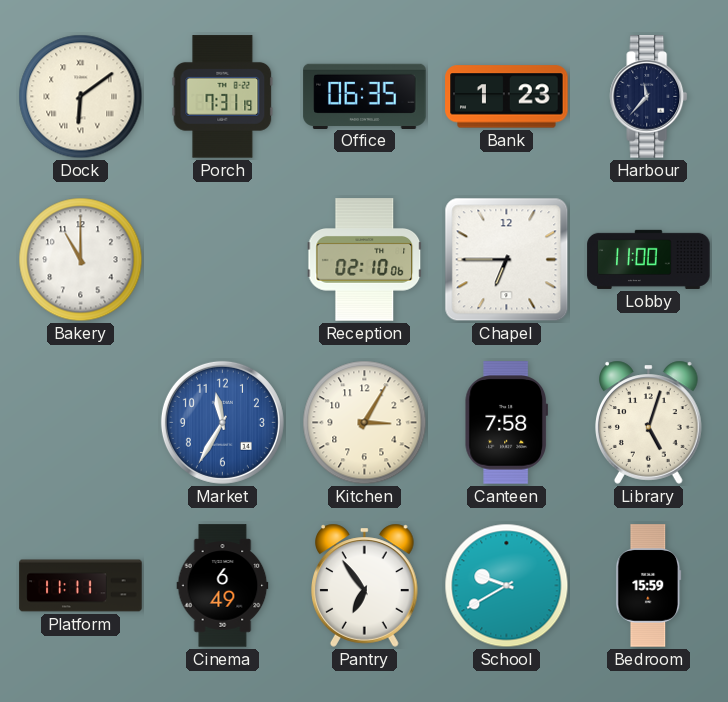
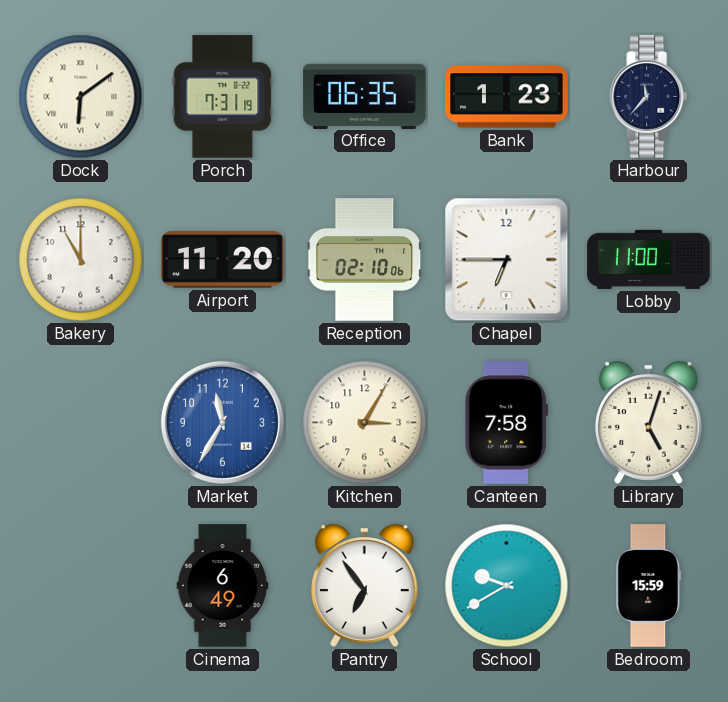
Airport: none -> 11:20 (223, 260)
Platform: 11:11 -> none (81, 586)
